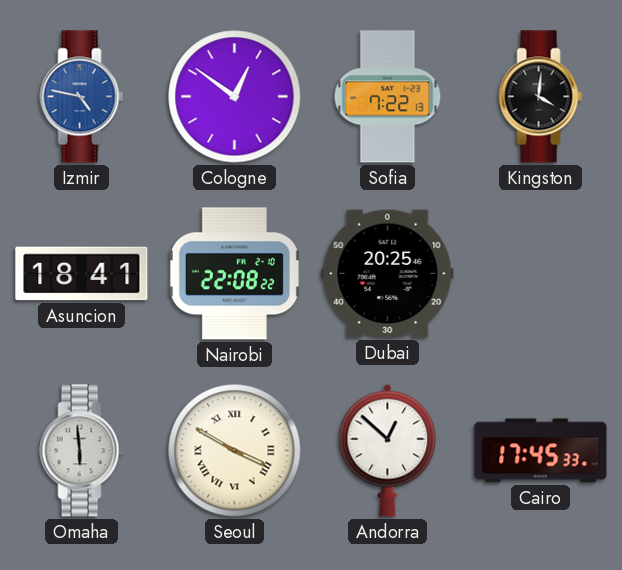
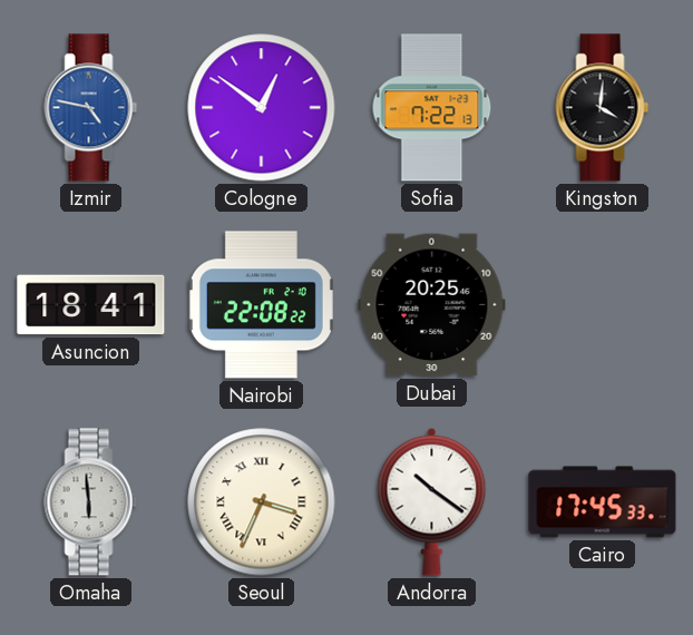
Seoul: 3:50 -> 3:34 (262, 502)
Andorra: 12:52 -> 10:21 (432, 501)
